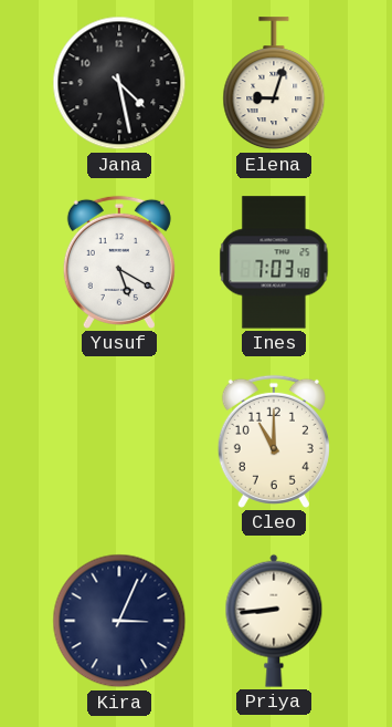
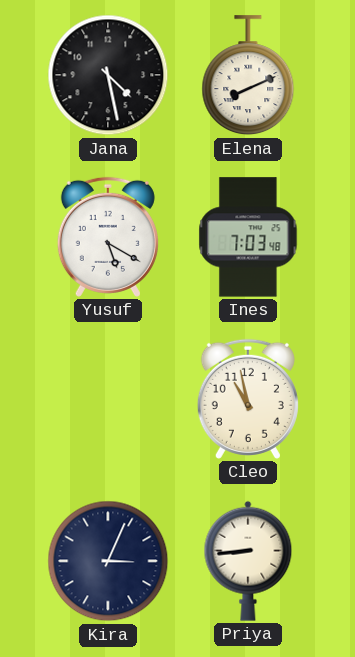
Elena: 9:03 -> 8:11 (248, 76)
Cleo: 11:00 -> 10:58 (248, 399)
